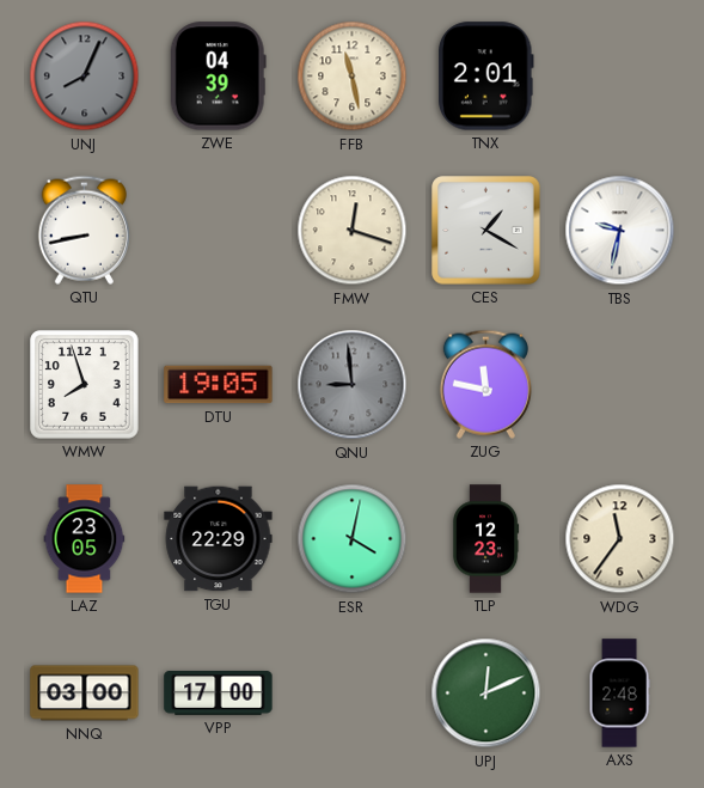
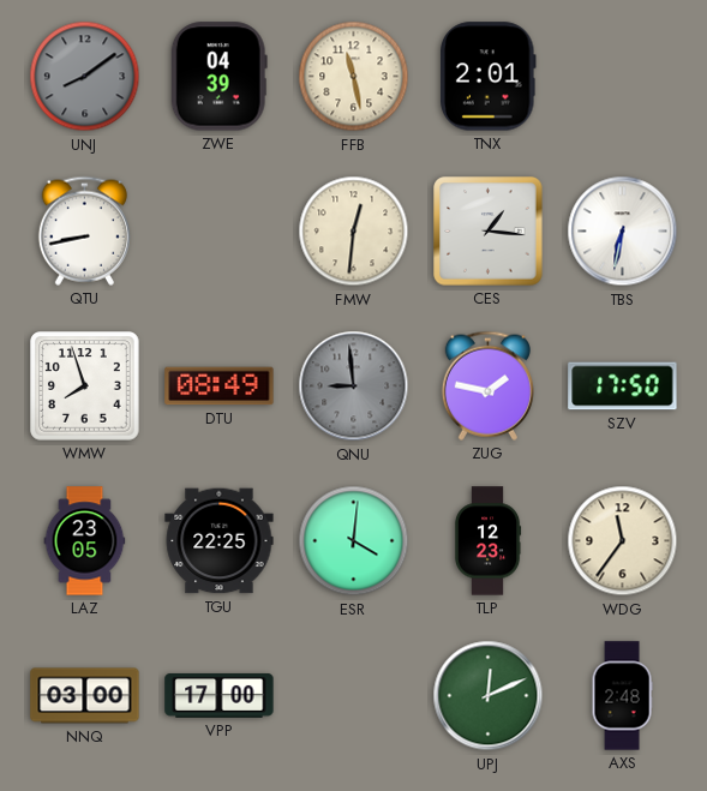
UNJ: 8:04 -> 8:09 (85, 77)
FMW: 12:18 -> 12:31 (354, 232)
CES: 1:20 -> 1:16 (489, 232)
TBS: 9:32 -> 6:32 (623, 232)
DTU: 19:05 -> 08:49 (220, 386)
ZUG: 11:47 -> 1:47 (487, 385)
SZV: none -> 17:50 (623, 386)
TGU: 22:29 -> 22:25 (220, 541)
ESR: 4:02 -> 4:01 (354, 541)
